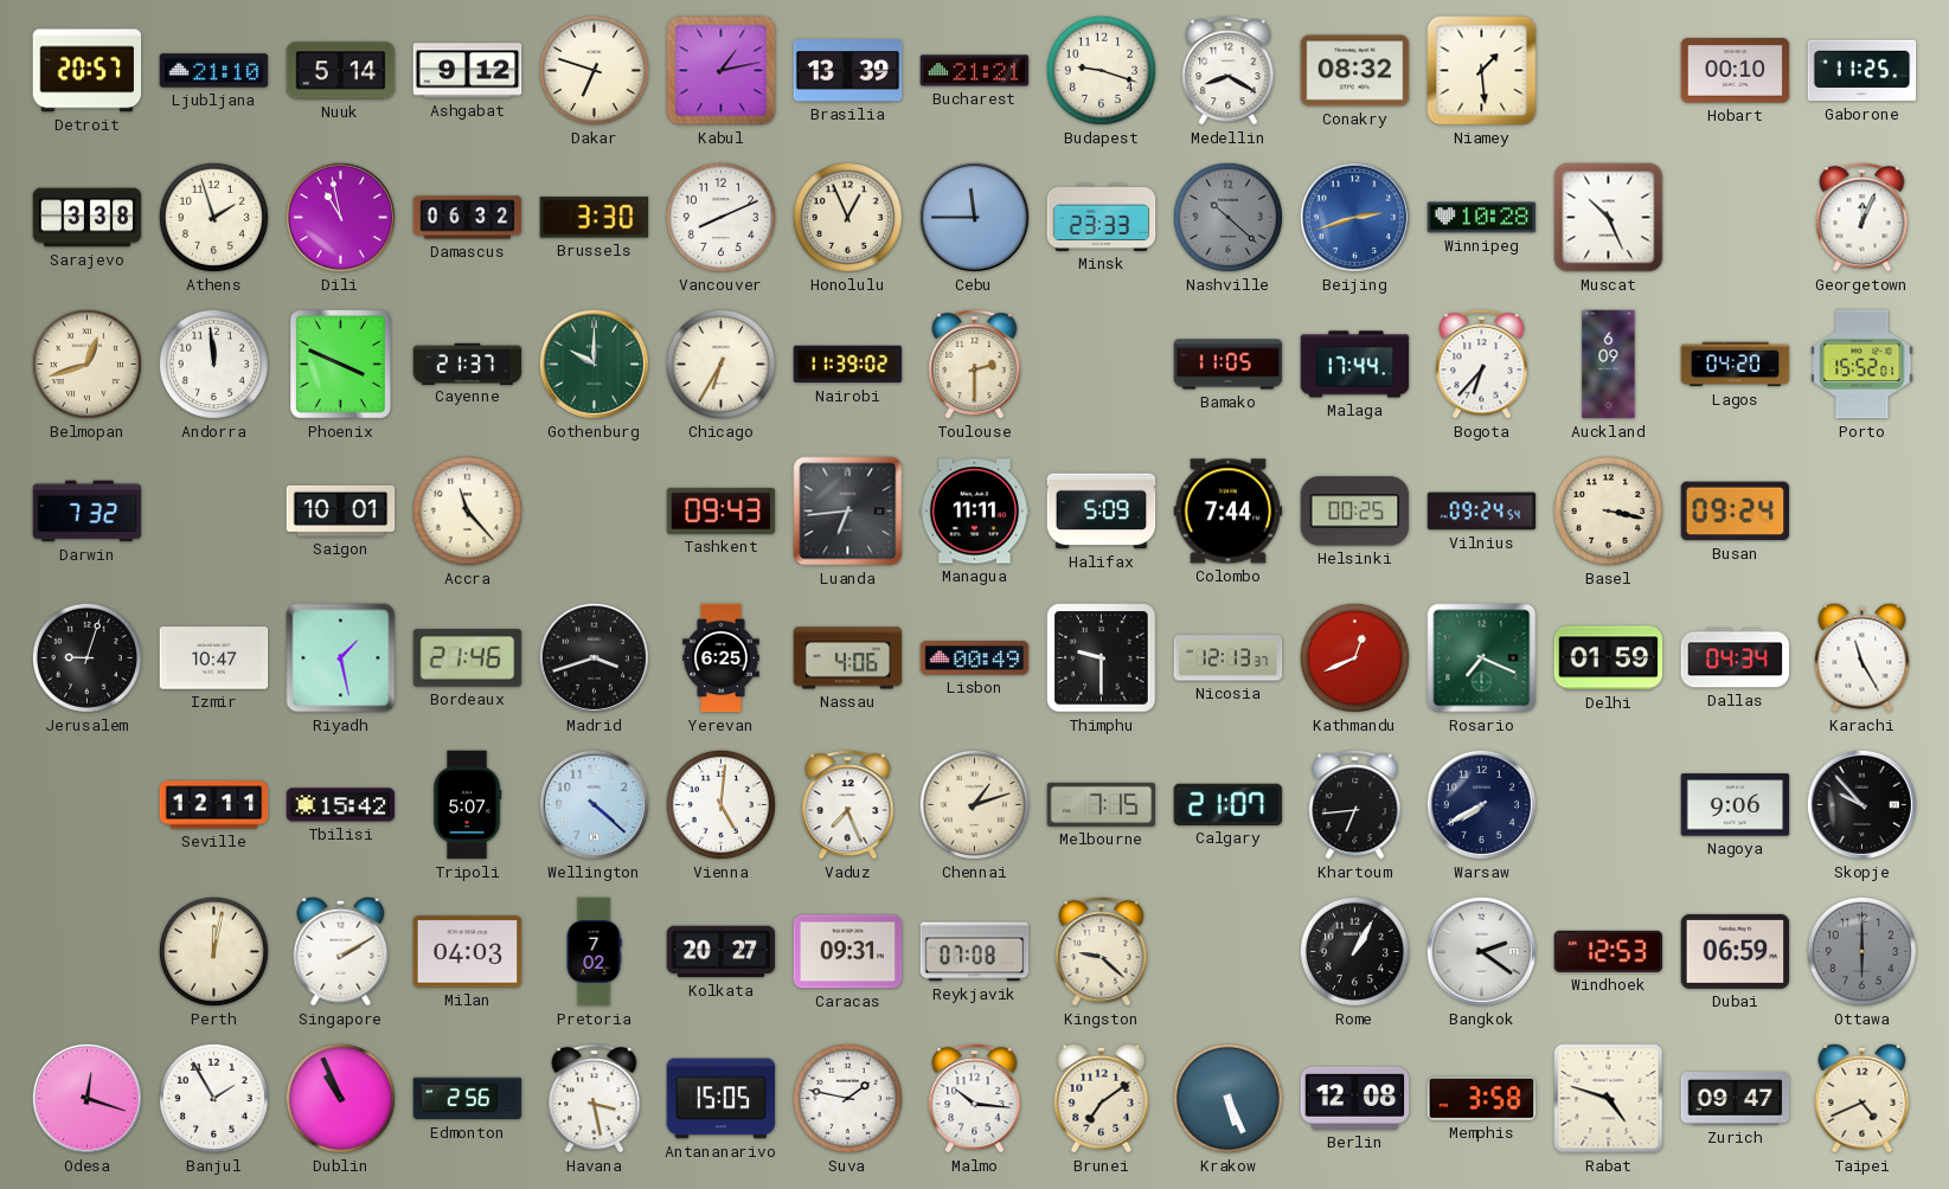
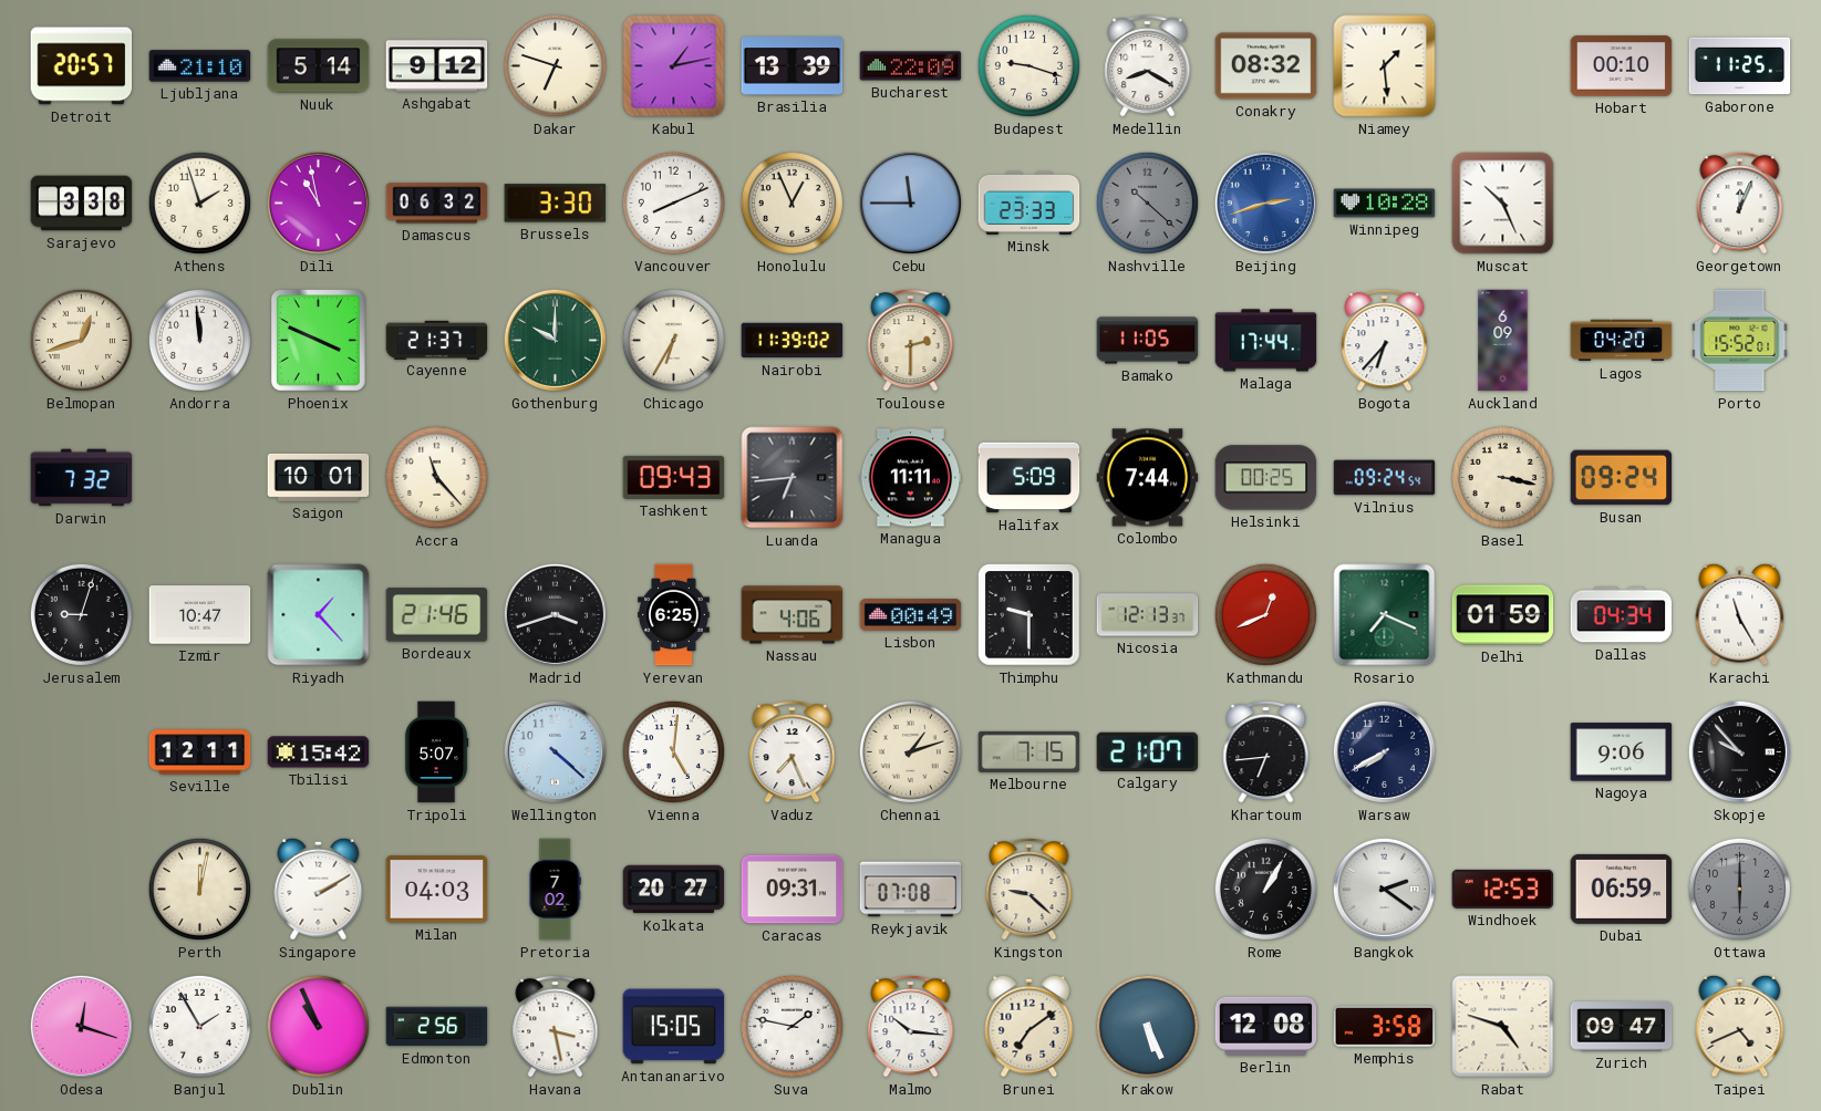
Bucharest: 21:21 -> 22:09 (911, 66)
Riyadh: 1:28 -> 1:23 (319, 615)
